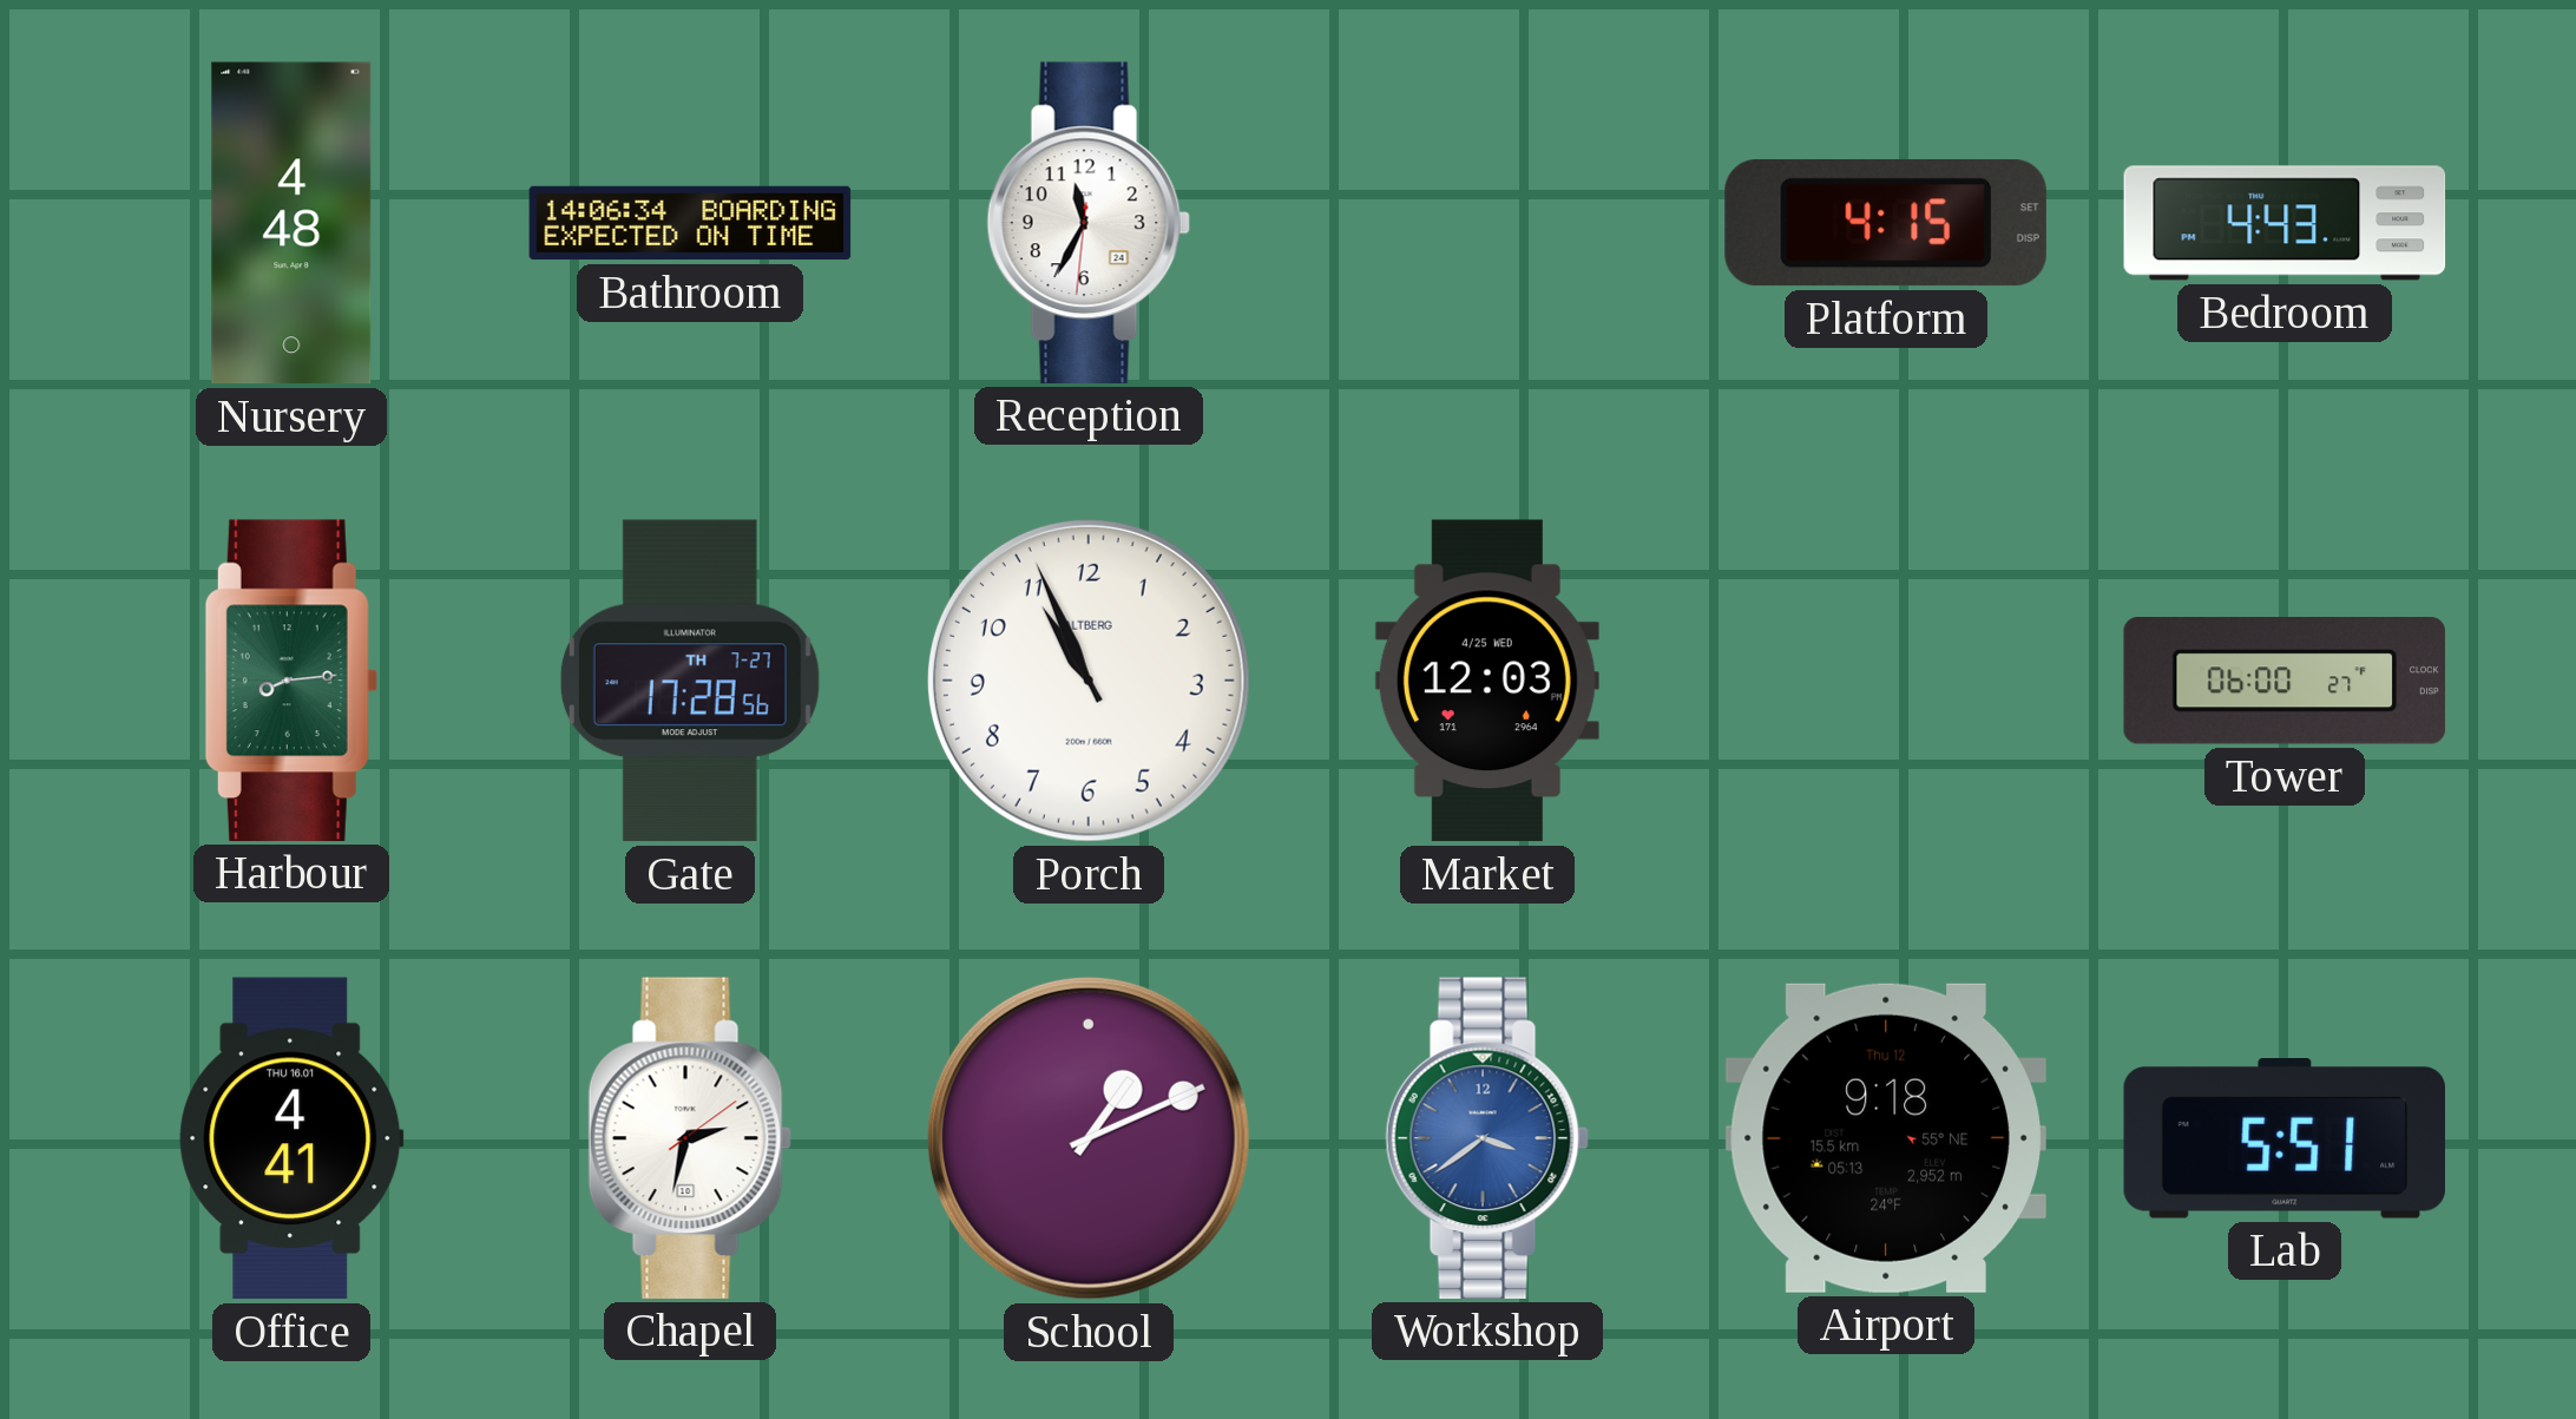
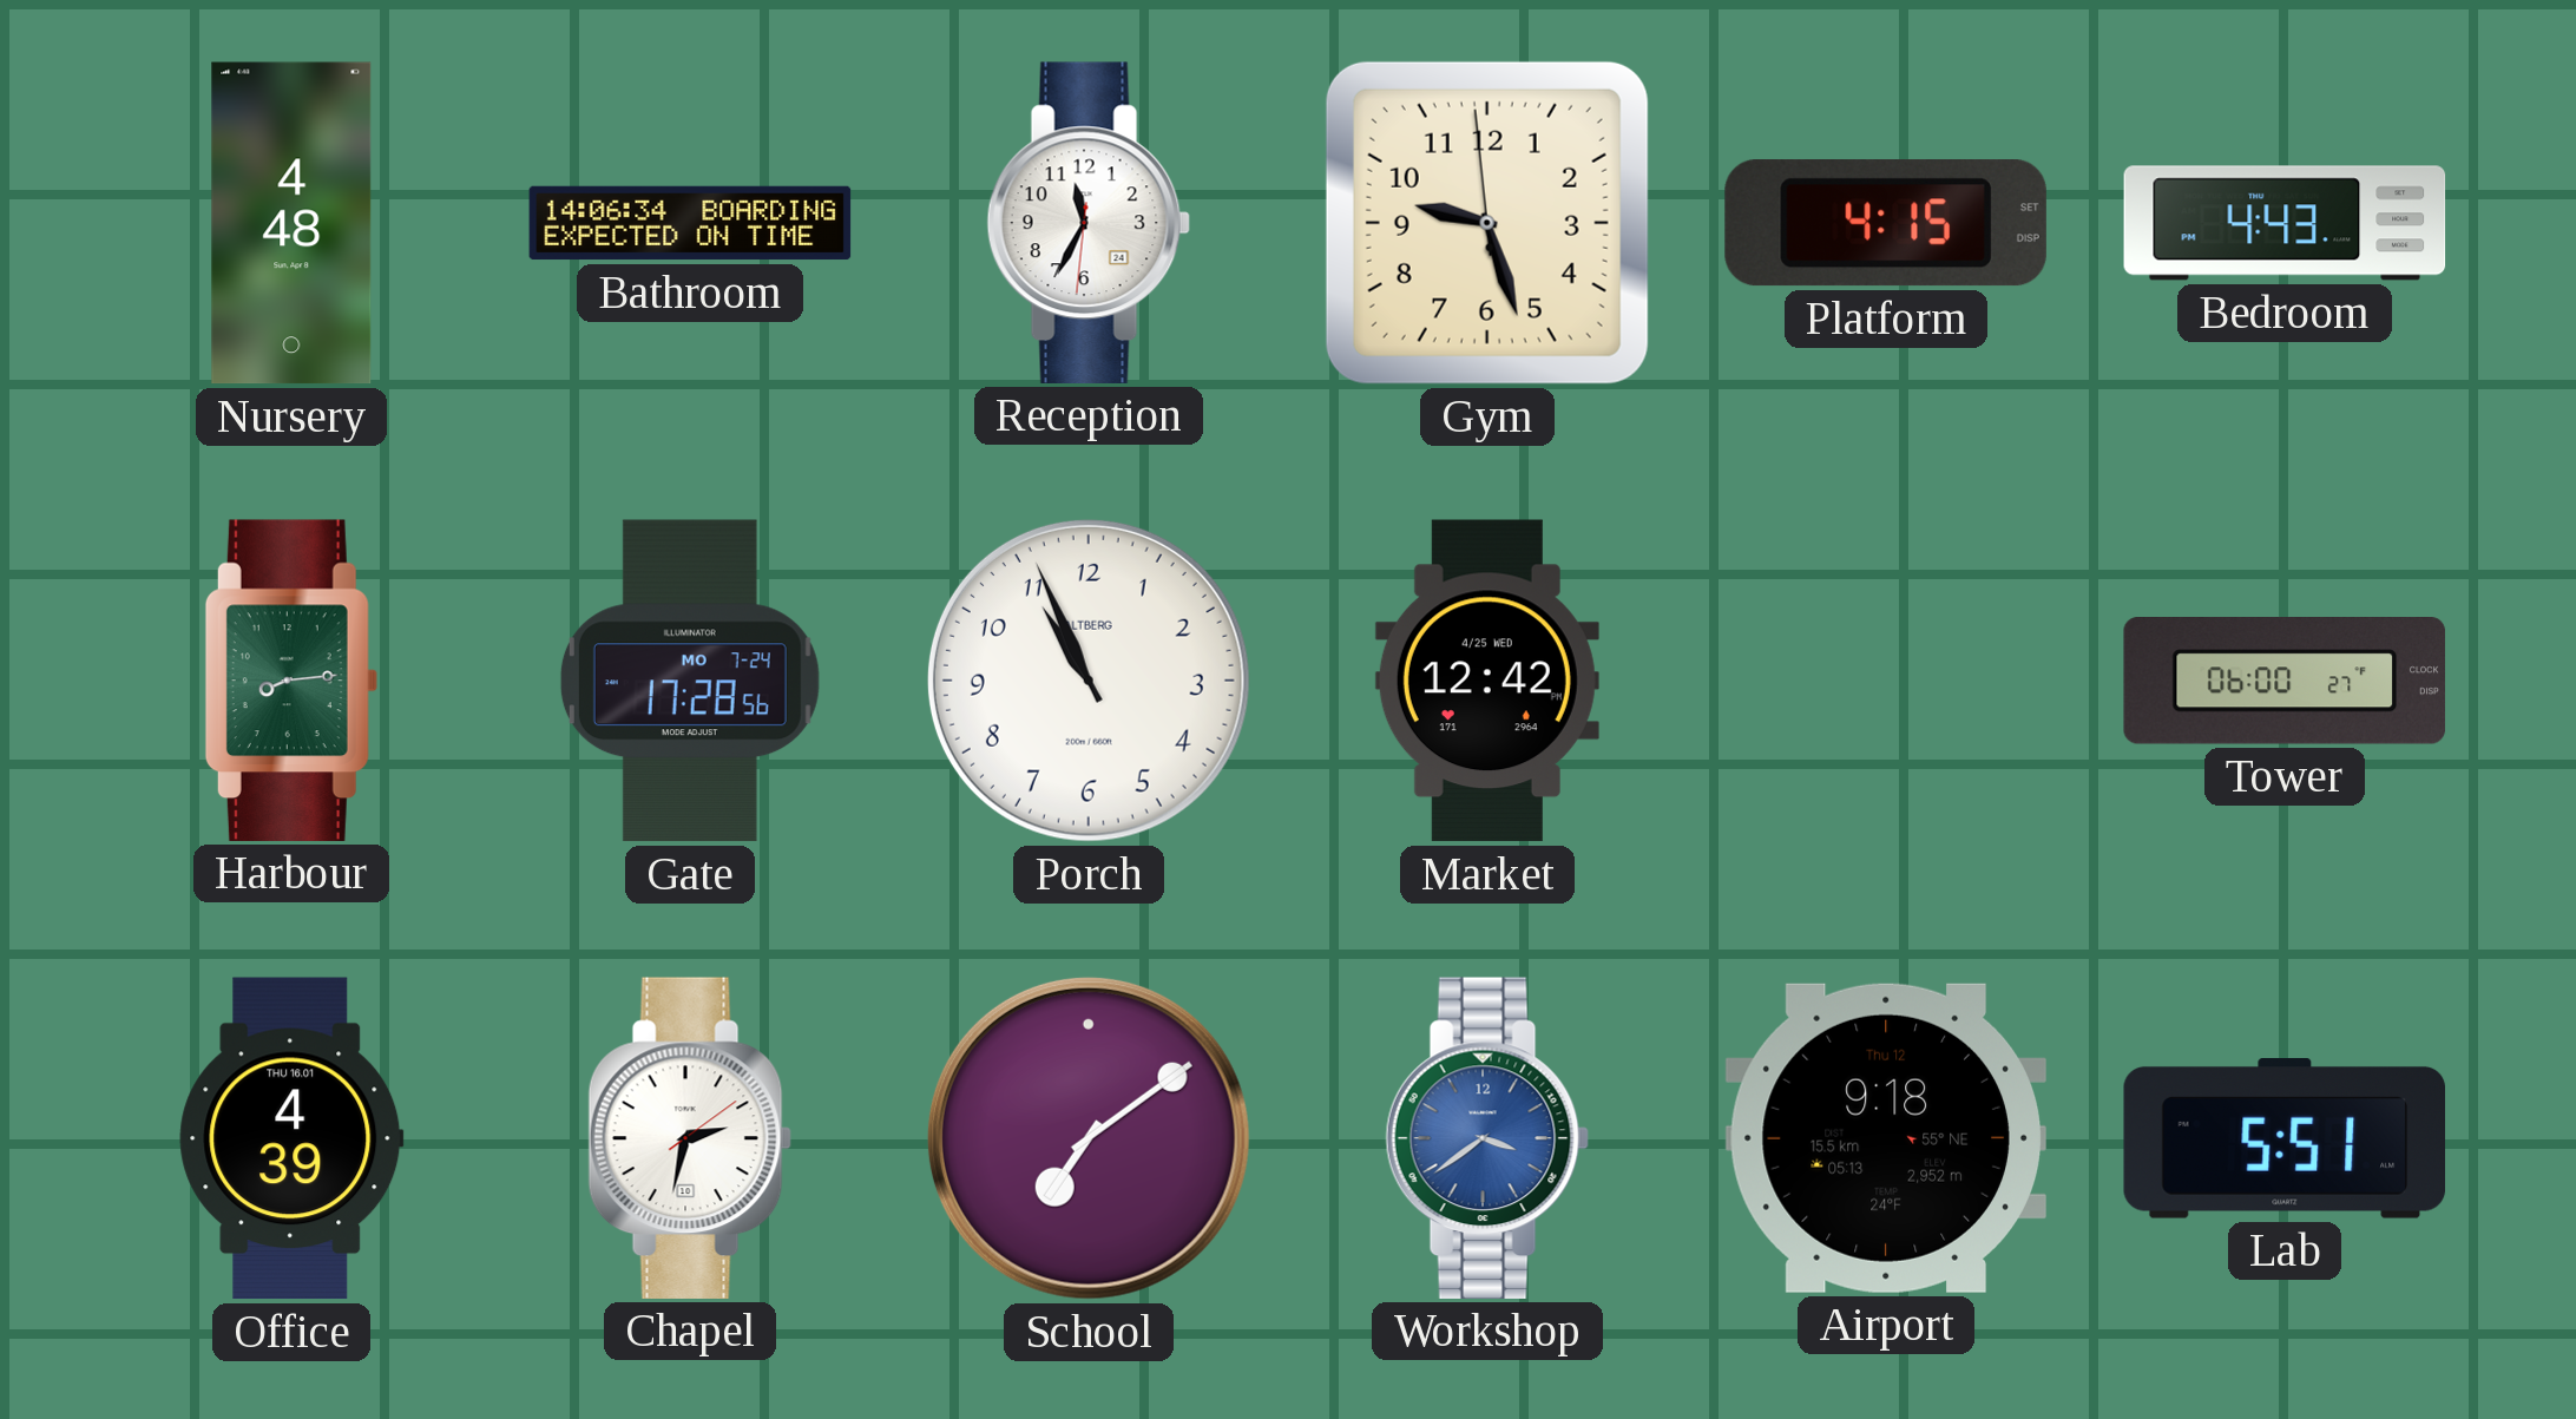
Gym: none -> 9:26 (1487, 223)
Gate date: TH 7-27 -> MO 7-24 (690, 681)
Market: 12:03 -> 12:42 (1487, 681)
Office: 4:41 -> 4:39 (291, 1138)
School: 1:11 -> 7:09 (1089, 1138)
